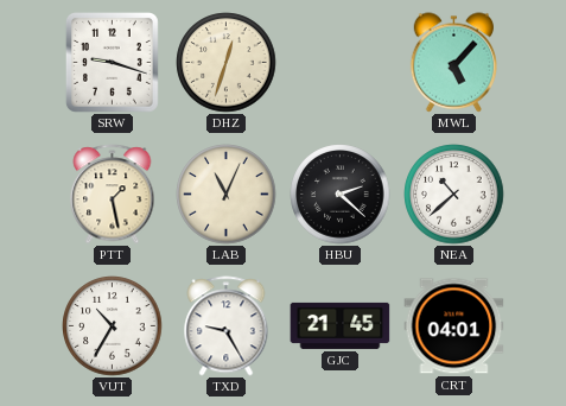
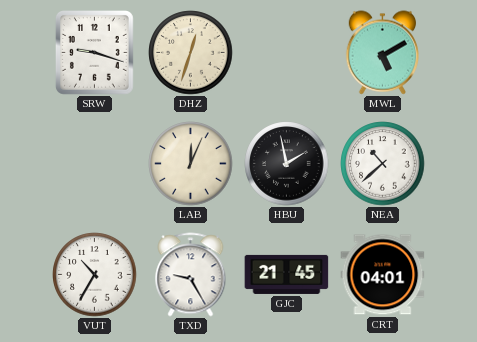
MWL: 5:07 -> 5:10 (383, 53)
PTT: 1:28 -> none (113, 195)
LAB: 11:04 -> 12:04 (191, 164)
HBU: 2:22 -> 1:58 (287, 164)
